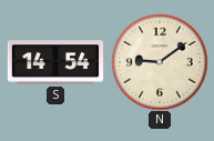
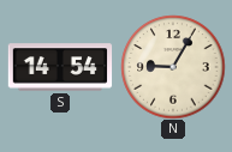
N: 9:09 -> 9:05 (173, 67)
